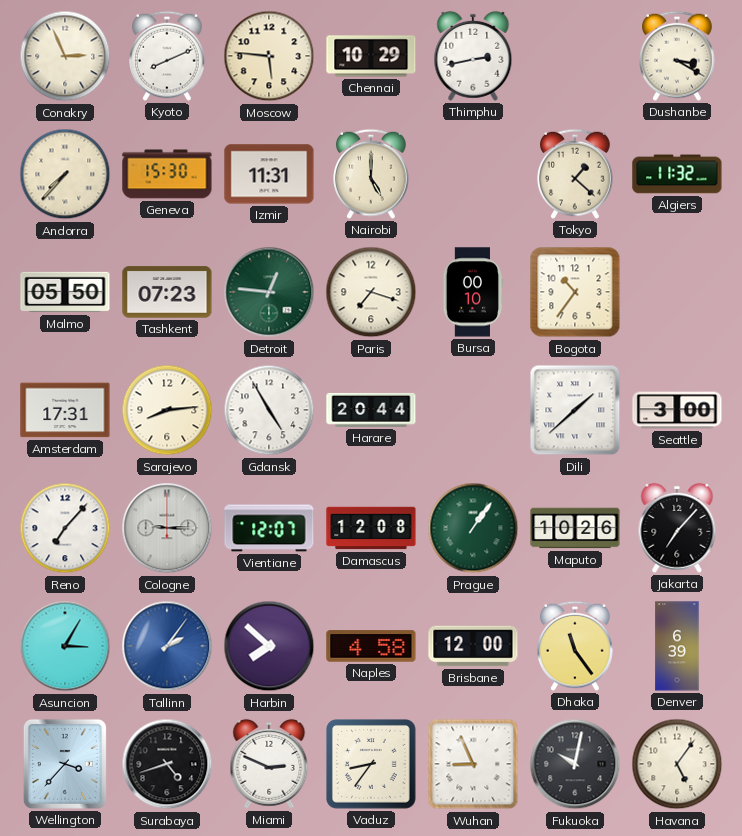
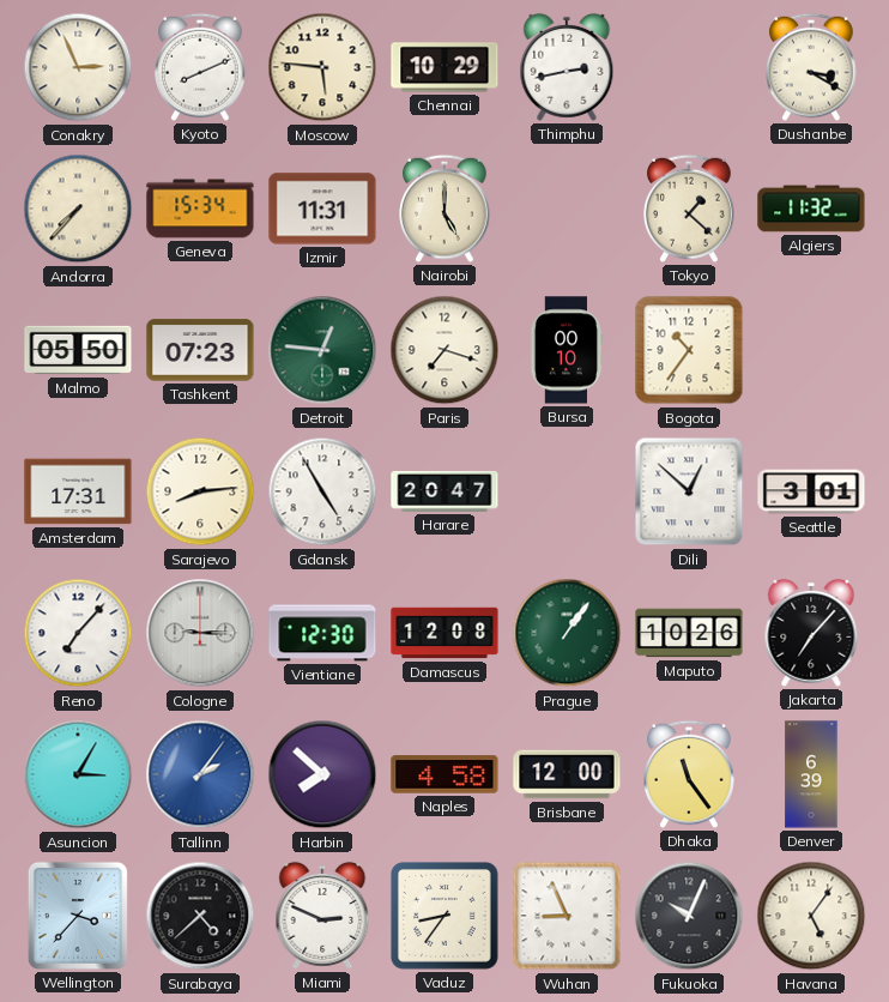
Geneva: 15:30 -> 15:34 (200, 209)
Harare: 20:44 -> 20:47 (444, 491)
Dili: 1:38 -> 12:52 (689, 491)
Seattle: 3:00 -> 3:01 (811, 491)
Vientiane: 12:07 -> 12:30 (322, 633)
Surabaya: 4:42 -> 4:38 (200, 916)
Fukuoka: 10:02 -> 10:04 (689, 916)
